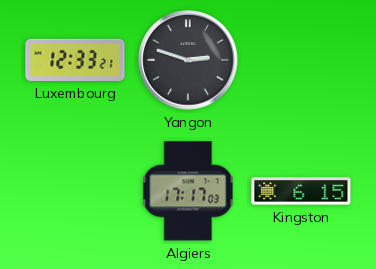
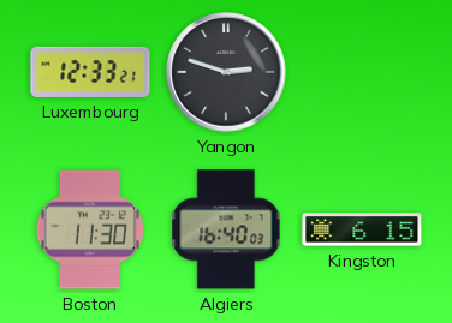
Boston: none -> 11:30 (90, 229)
Algiers: 17:17 -> 16:40 (226, 229)
